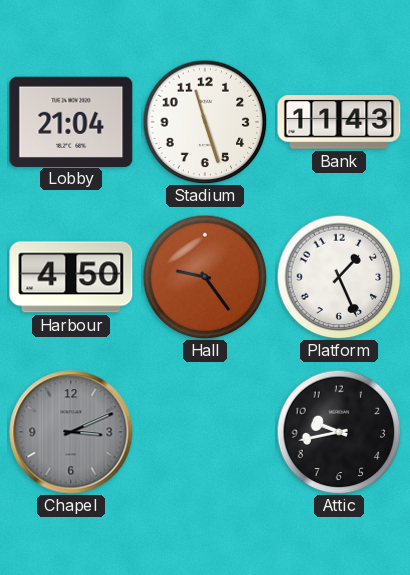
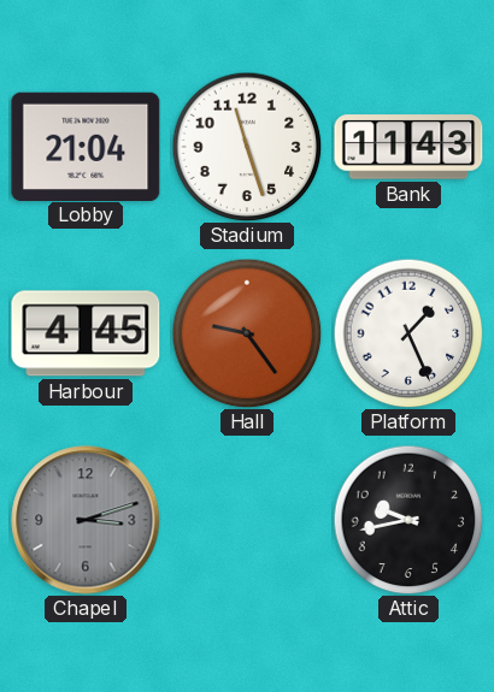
Harbour: 4:50 -> 4:45 (86, 333)
Chapel: 3:11 -> 3:12 (86, 520)
